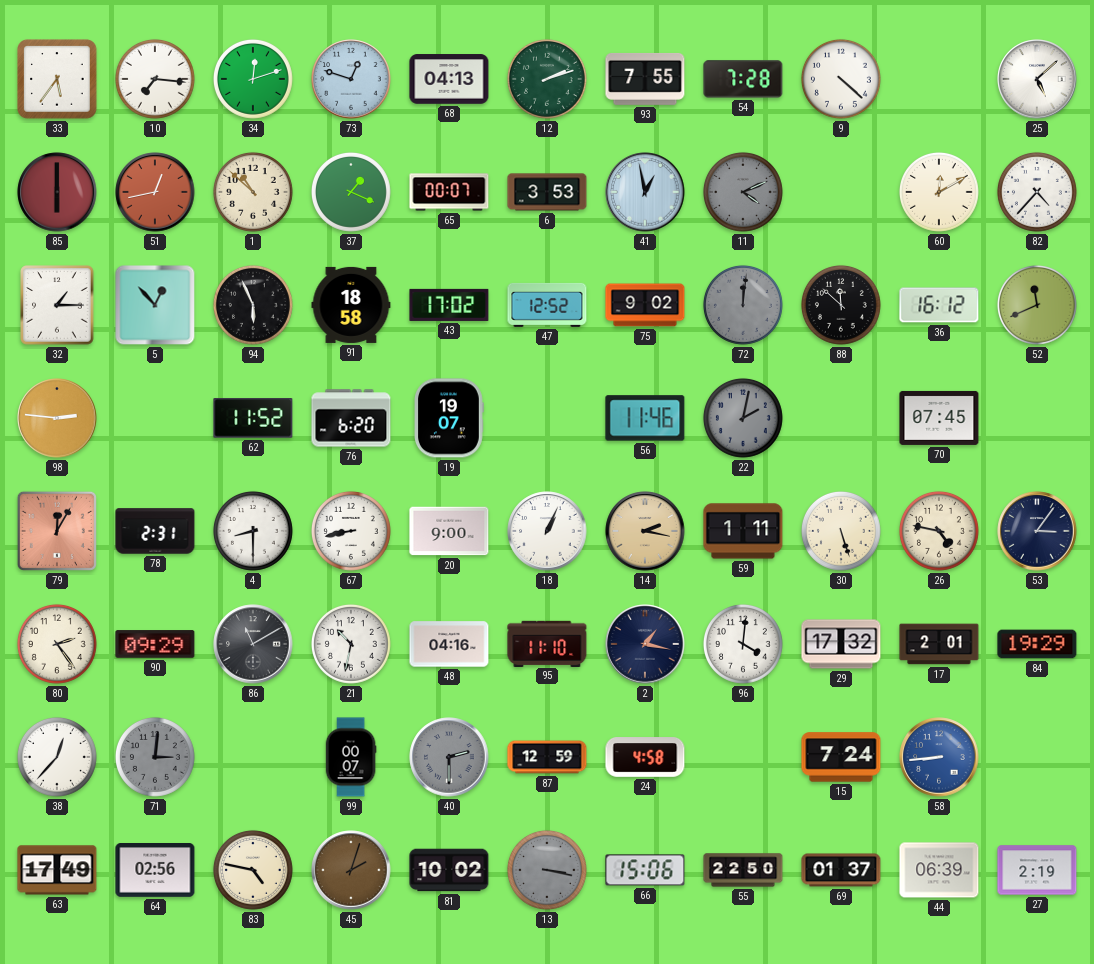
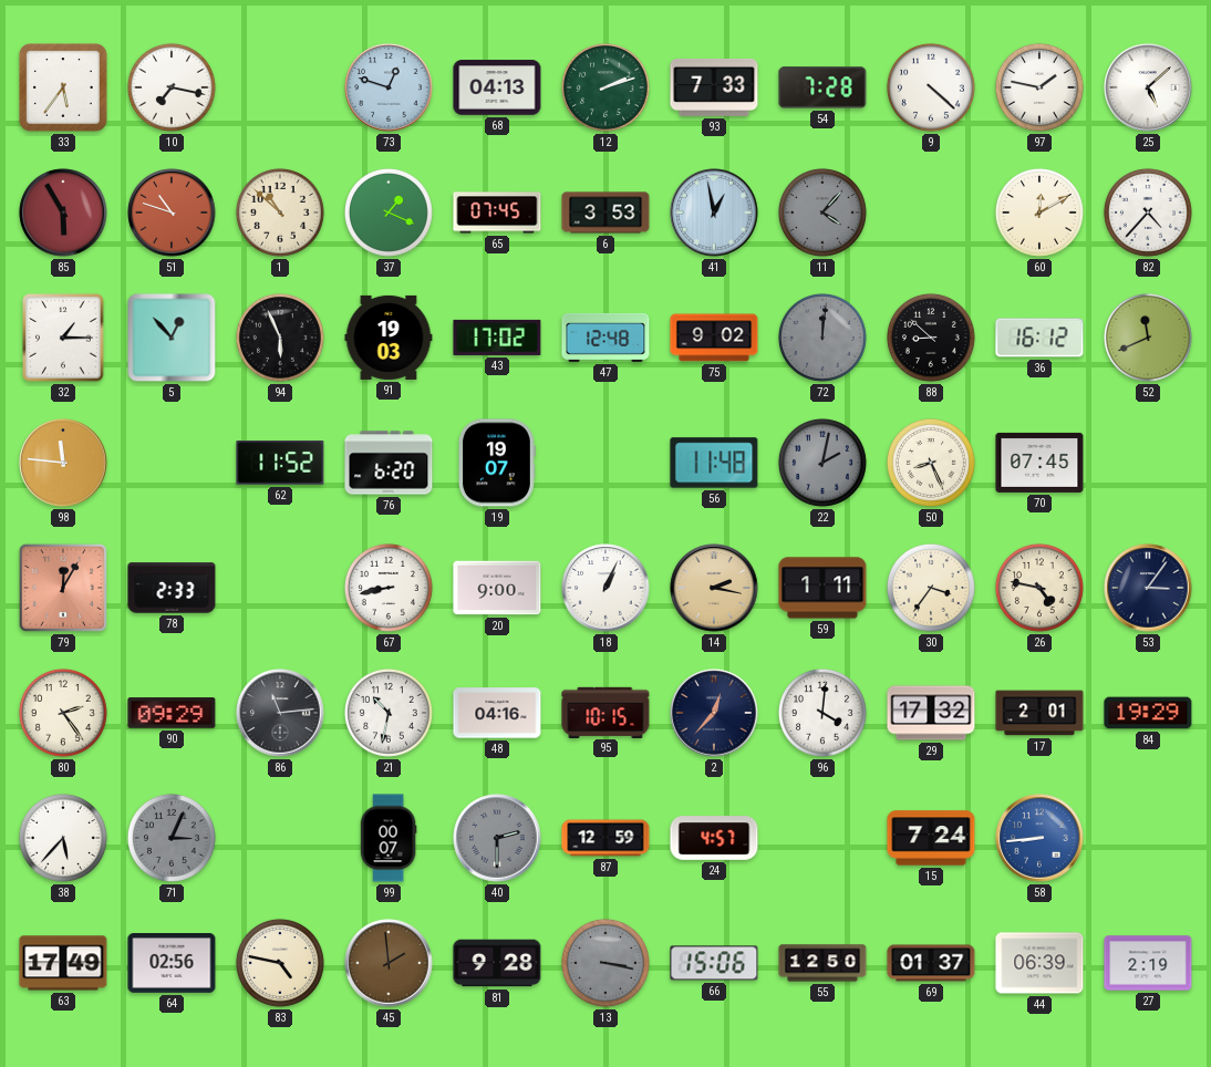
10: 7:16 -> 7:17 (172, 87)
34: 12:12 -> none (253, 79)
93: 7:55 -> 7:33 (714, 87)
97: none -> 1:47 (1039, 87)
85: 6:00 -> 5:55 (63, 213)
51: 12:43 -> 10:48 (172, 213)
65: 00:07 -> 07:45 (497, 213)
11: 4:11 -> 4:07 (822, 213)
91: 18:58 -> 19:03 (389, 338)
47: 12:52 -> 12:48 (605, 338)
88: 11:52 -> 8:52 (931, 338)
98: 2:46 -> 11:46 (63, 463)
56: 11:46 -> 11:48 (714, 463)
50: none -> 8:26 (931, 463)
78: 2:31 -> 2:33 (172, 588)
4: 8:30 -> none (253, 531)
30: 5:27 -> 3:36 (931, 588)
86: 11:10 -> 11:14 (280, 713)
95: 11:10 -> 10:15 (605, 712)
2: 1:17 -> 12:37 (714, 713)
38: 12:37 -> 5:37 (63, 838)
71: 3:01 -> 3:04 (172, 838)
24: 4:58 -> 4:57 (714, 838)
45: 2:03 -> 1:59 (389, 963)
81: 10:02 -> 9:28 (497, 963)
55: 22:50 -> 12:50 (822, 963)
